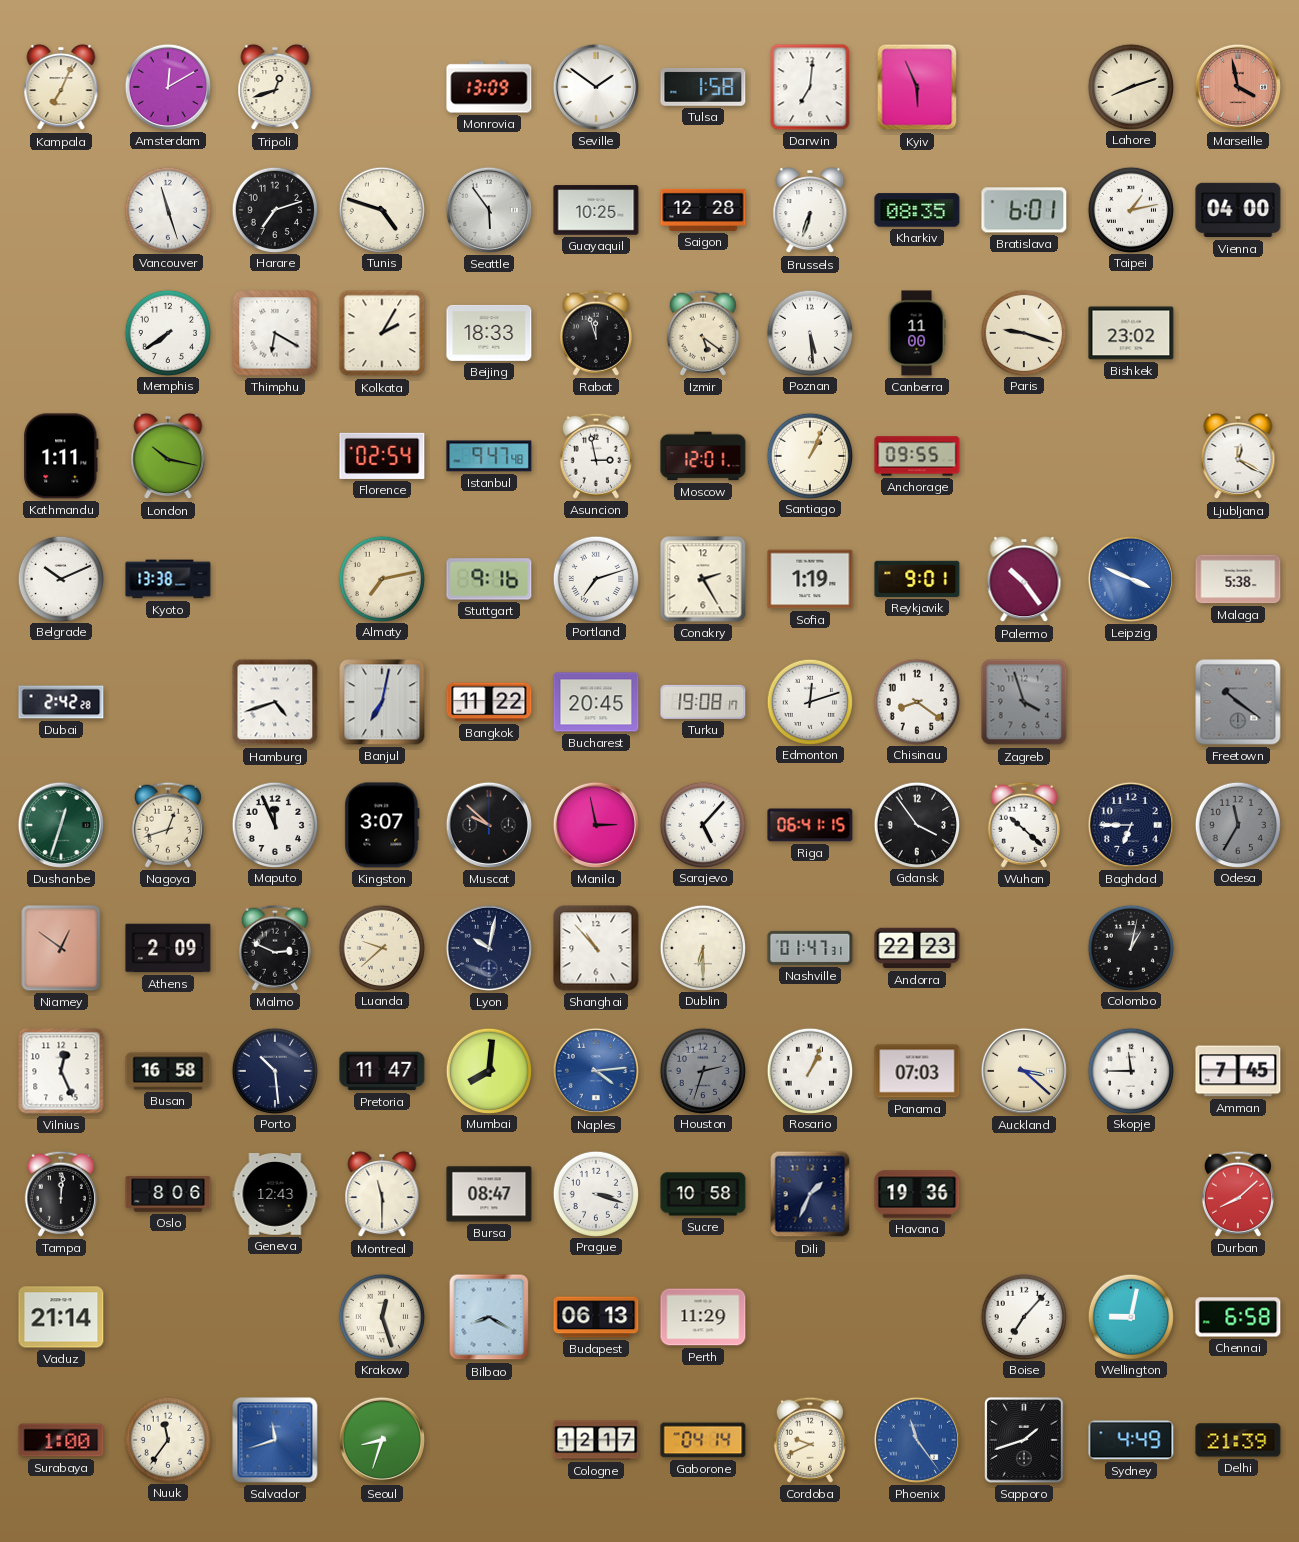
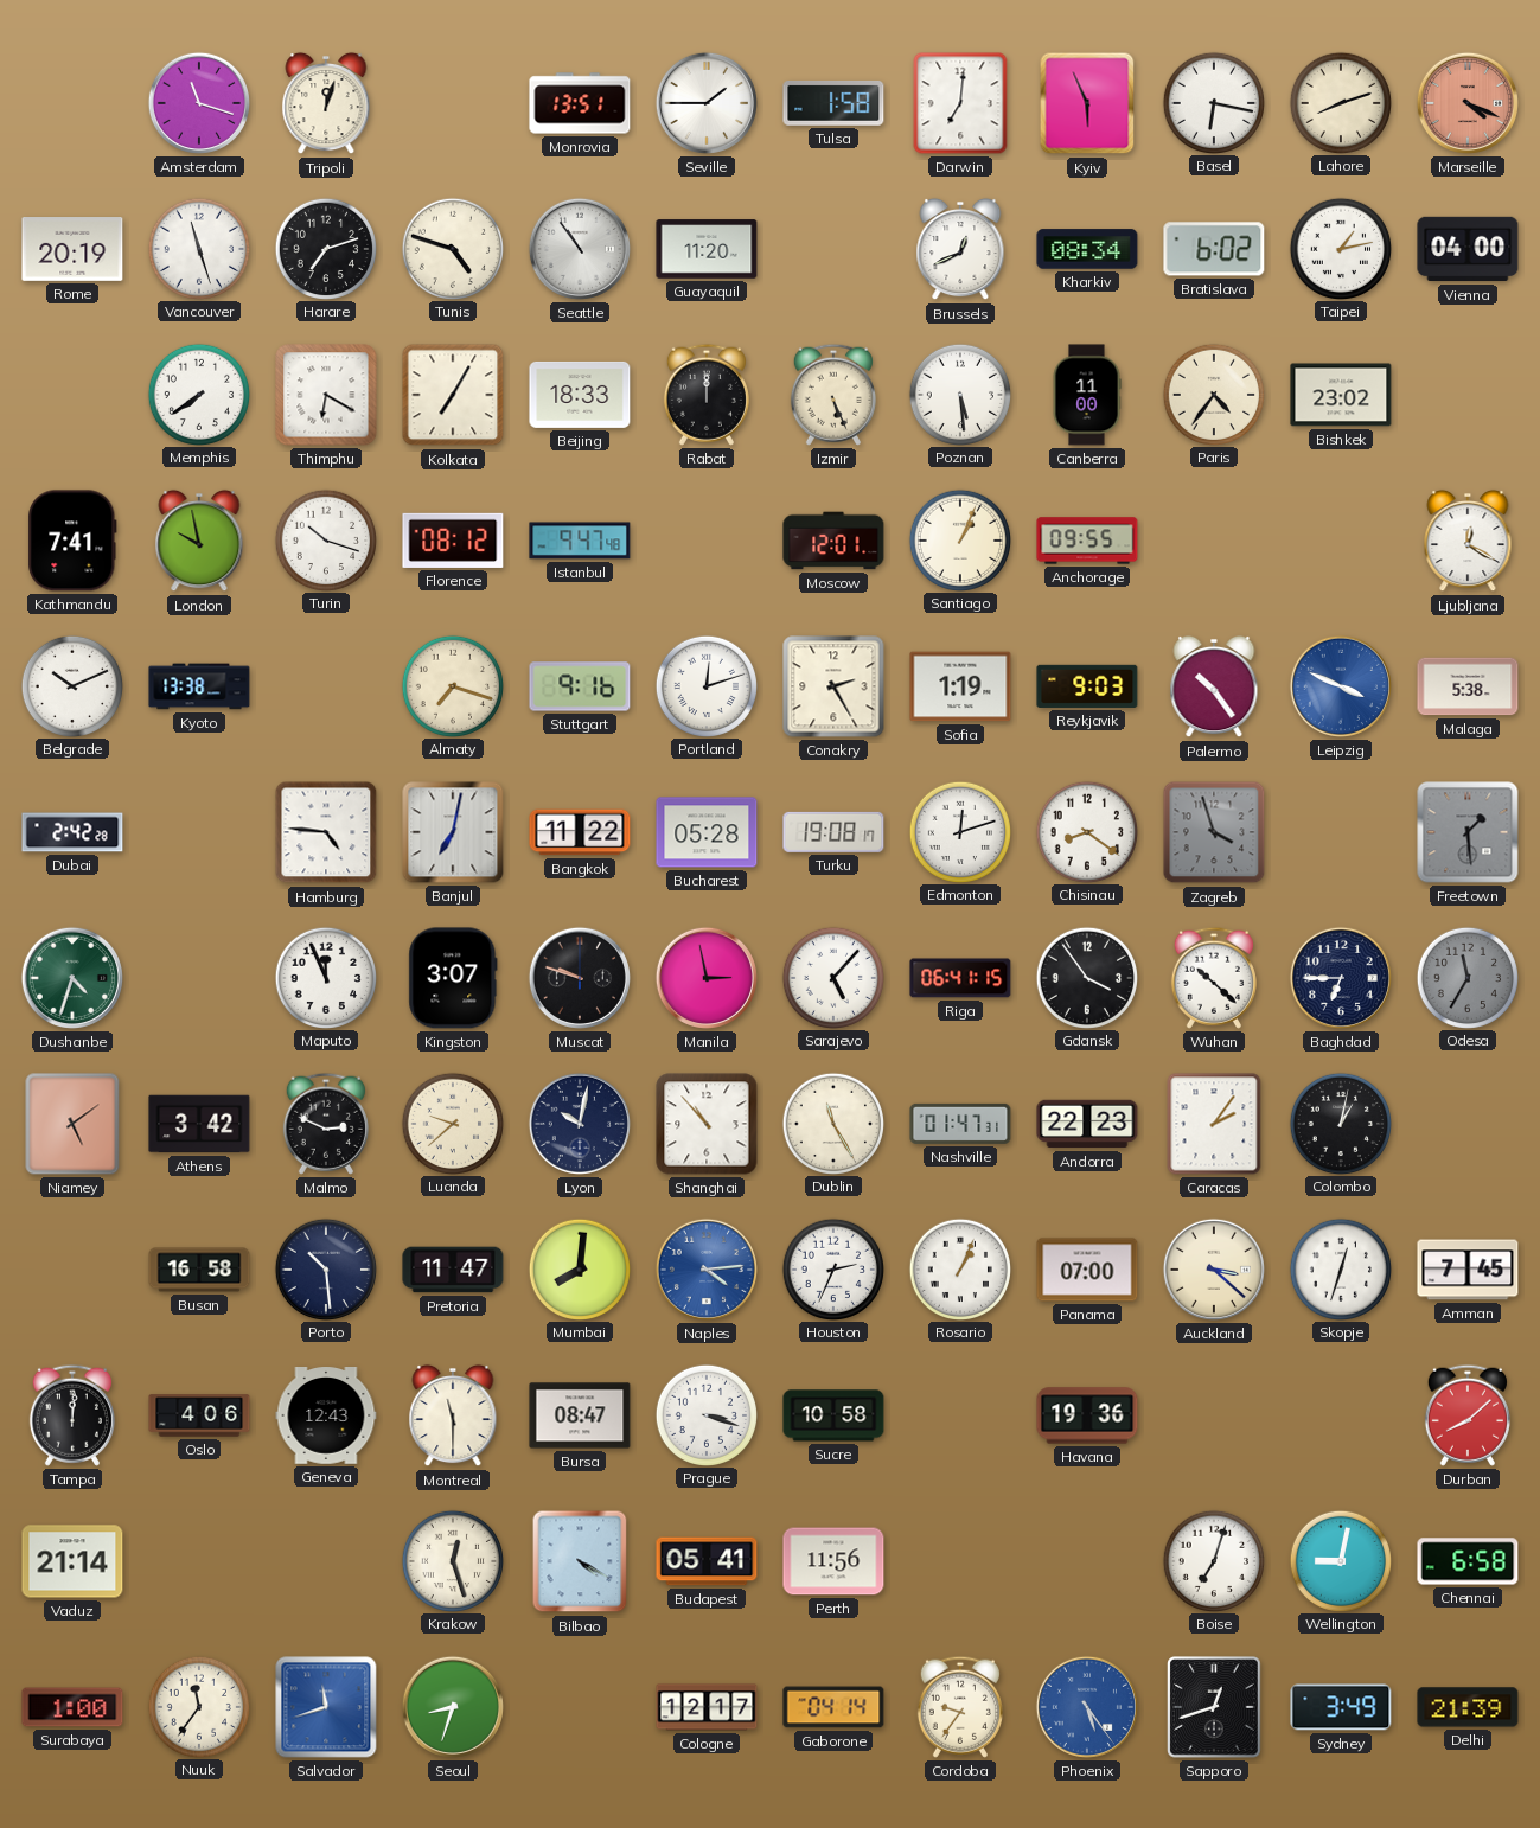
Kampala: 7:04 -> none (61, 87)
Amsterdam: 12:10 -> 11:18 (199, 103)
Tripoli: 12:42 -> 12:03 (326, 103)
Monrovia: 13:09 -> 13:51 (580, 103)
Seville: 1:51 -> 1:45 (707, 103)
Basel: none -> 6:17 (1213, 102)
Marseille: 3:58 -> 4:19 (1468, 103)
Rome: none -> 20:19 (72, 250)
Seattle: 5:54 -> 10:54 (580, 249)
Guayaquil: 10:25 -> 11:20 (707, 249)
Saigon: 12:28 -> none (703, 210)
Brussels: 6:33 -> 12:41 (960, 249)
Kharkiv: 08:35 -> 08:34 (1087, 249)
Bratislava: 6:01 -> 6:02 (1214, 249)
Kolkata: 2:05 -> 7:05 (453, 395)
Rabat: 11:57 -> 12:00 (707, 395)
Izmir: 5:21 -> 5:26 (833, 395)
Paris: 9:18 -> 4:36 (1213, 394)
Kathmandu: 1:11 -> 7:41 (72, 541)
London: 10:17 -> 9:58 (199, 541)
Turin: none -> 10:18 (325, 539)
Florence: 02:54 -> 08:12 (453, 541)
Asuncion: 2:58 -> none (596, 456)
Almaty: 7:13 -> 7:18 (452, 685)
Portland: 7:12 -> 12:12 (705, 685)
Reykjavik: 9:01 -> 9:03 (1087, 686)
Hamburg: 4:42 -> 4:46 (326, 832)
Bucharest: 20:45 -> 05:28 (707, 832)
Freetown: 10:21 -> 1:29 (1468, 832)
Dushanbe: 12:33 -> 4:33 (72, 978)
Nagoya: 12:42 -> none (168, 825)
Muscat: 9:52 -> 9:48 (580, 978)
Niamey: 12:51 -> 5:09 (72, 1124)
Athens: 2:09 -> 3:42 (199, 1124)
Dublin: 6:30 -> 11:25 (832, 1123)
Caracas: none -> 2:06 (1214, 1124)
Vilnius: 12:26 -> none (61, 1071)
Houston: 2:33 -> 2:34 (832, 1268)
Houston dial: grey -> white (832, 1268)
Panama: 07:03 -> 07:00 (1087, 1270)
Skopje: 11:45 -> 12:33 (1340, 1268)
Oslo: 8:06 -> 4:06 (199, 1415)
Dili: 1:34 -> none (810, 1194)
Bilbao: 8:20 -> 4:20 (580, 1561)
Budapest: 06:13 -> 05:41 (707, 1561)
Perth: 11:29 -> 11:56 (833, 1561)
Boise: 7:07 -> 7:03 (1213, 1560)
Cordoba: 9:41 -> 9:36 (960, 1707)
Phoenix: 11:24 -> 5:24 (1087, 1707)
Sapporo: 1:42 -> 12:42 (1214, 1707)
Sydney: 4:49 -> 3:49 (1341, 1707)
